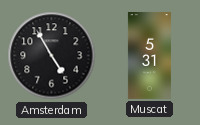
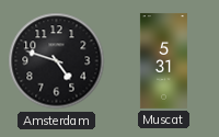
Amsterdam: 4:55 -> 4:48 (57, 61)
